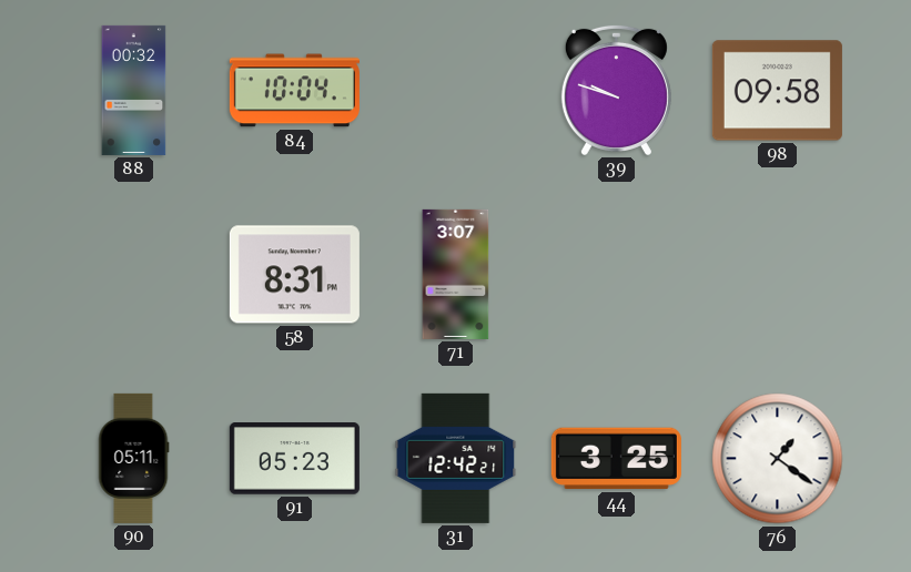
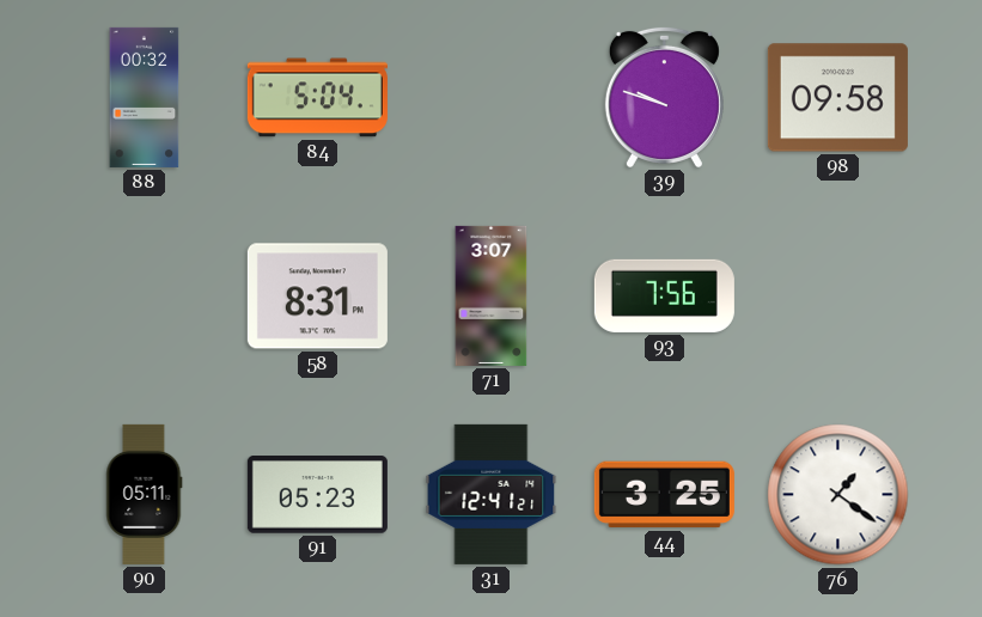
84: 10:04 -> 5:04 (317, 98)
93: none -> 7:56 (664, 295)
31: 12:42 -> 12:41 (492, 494)
